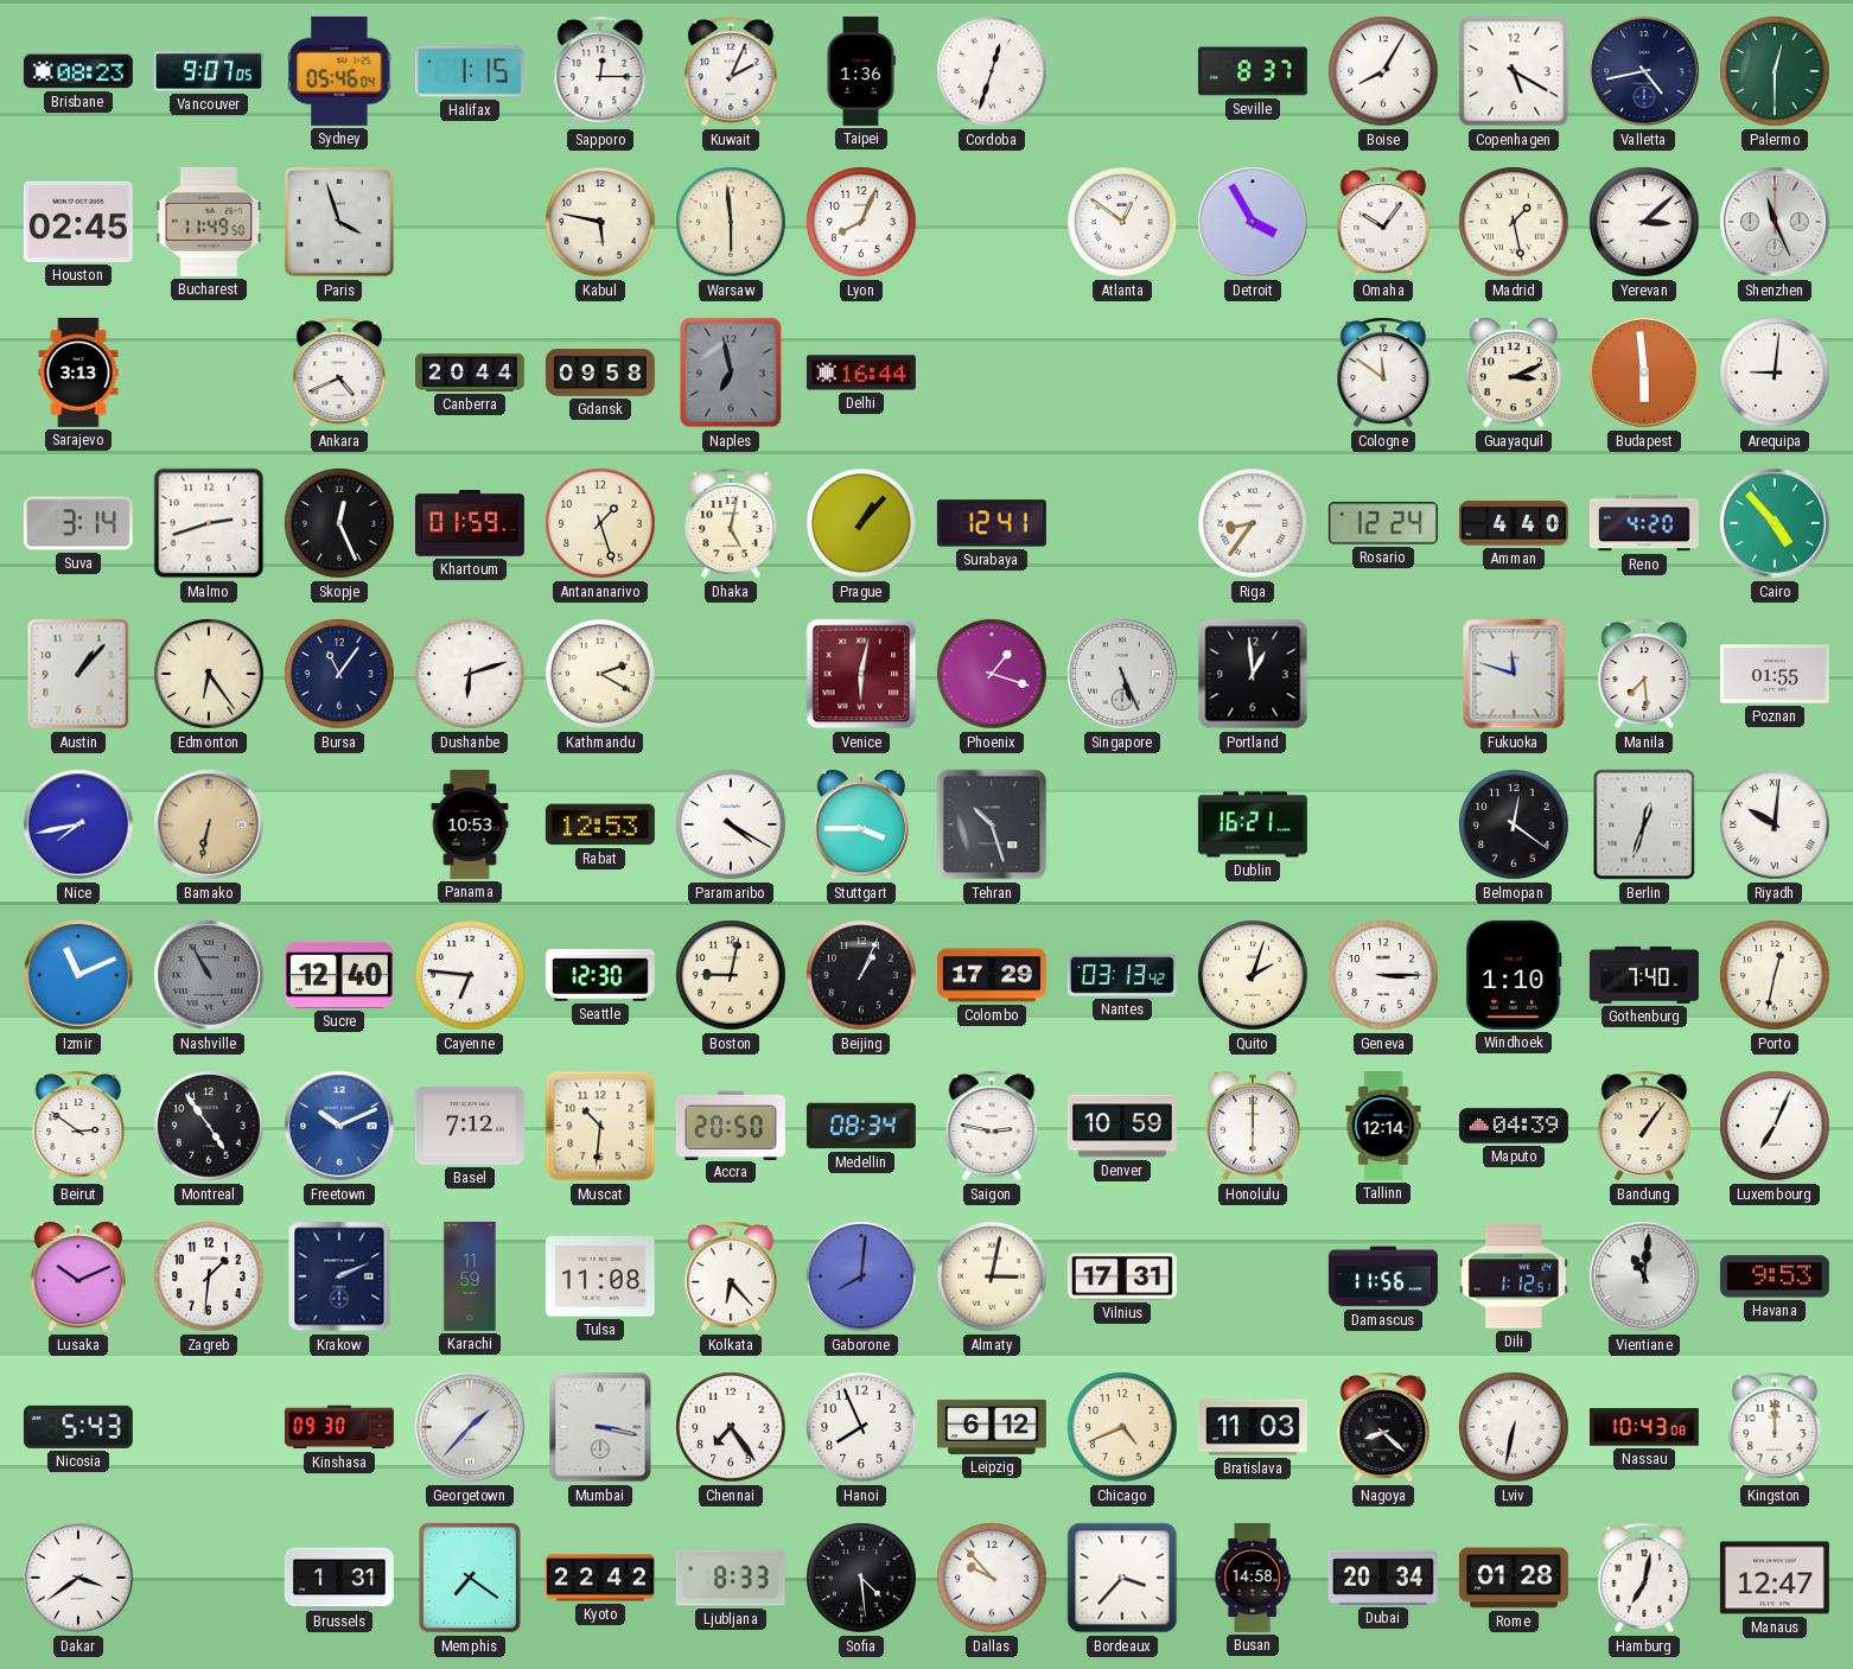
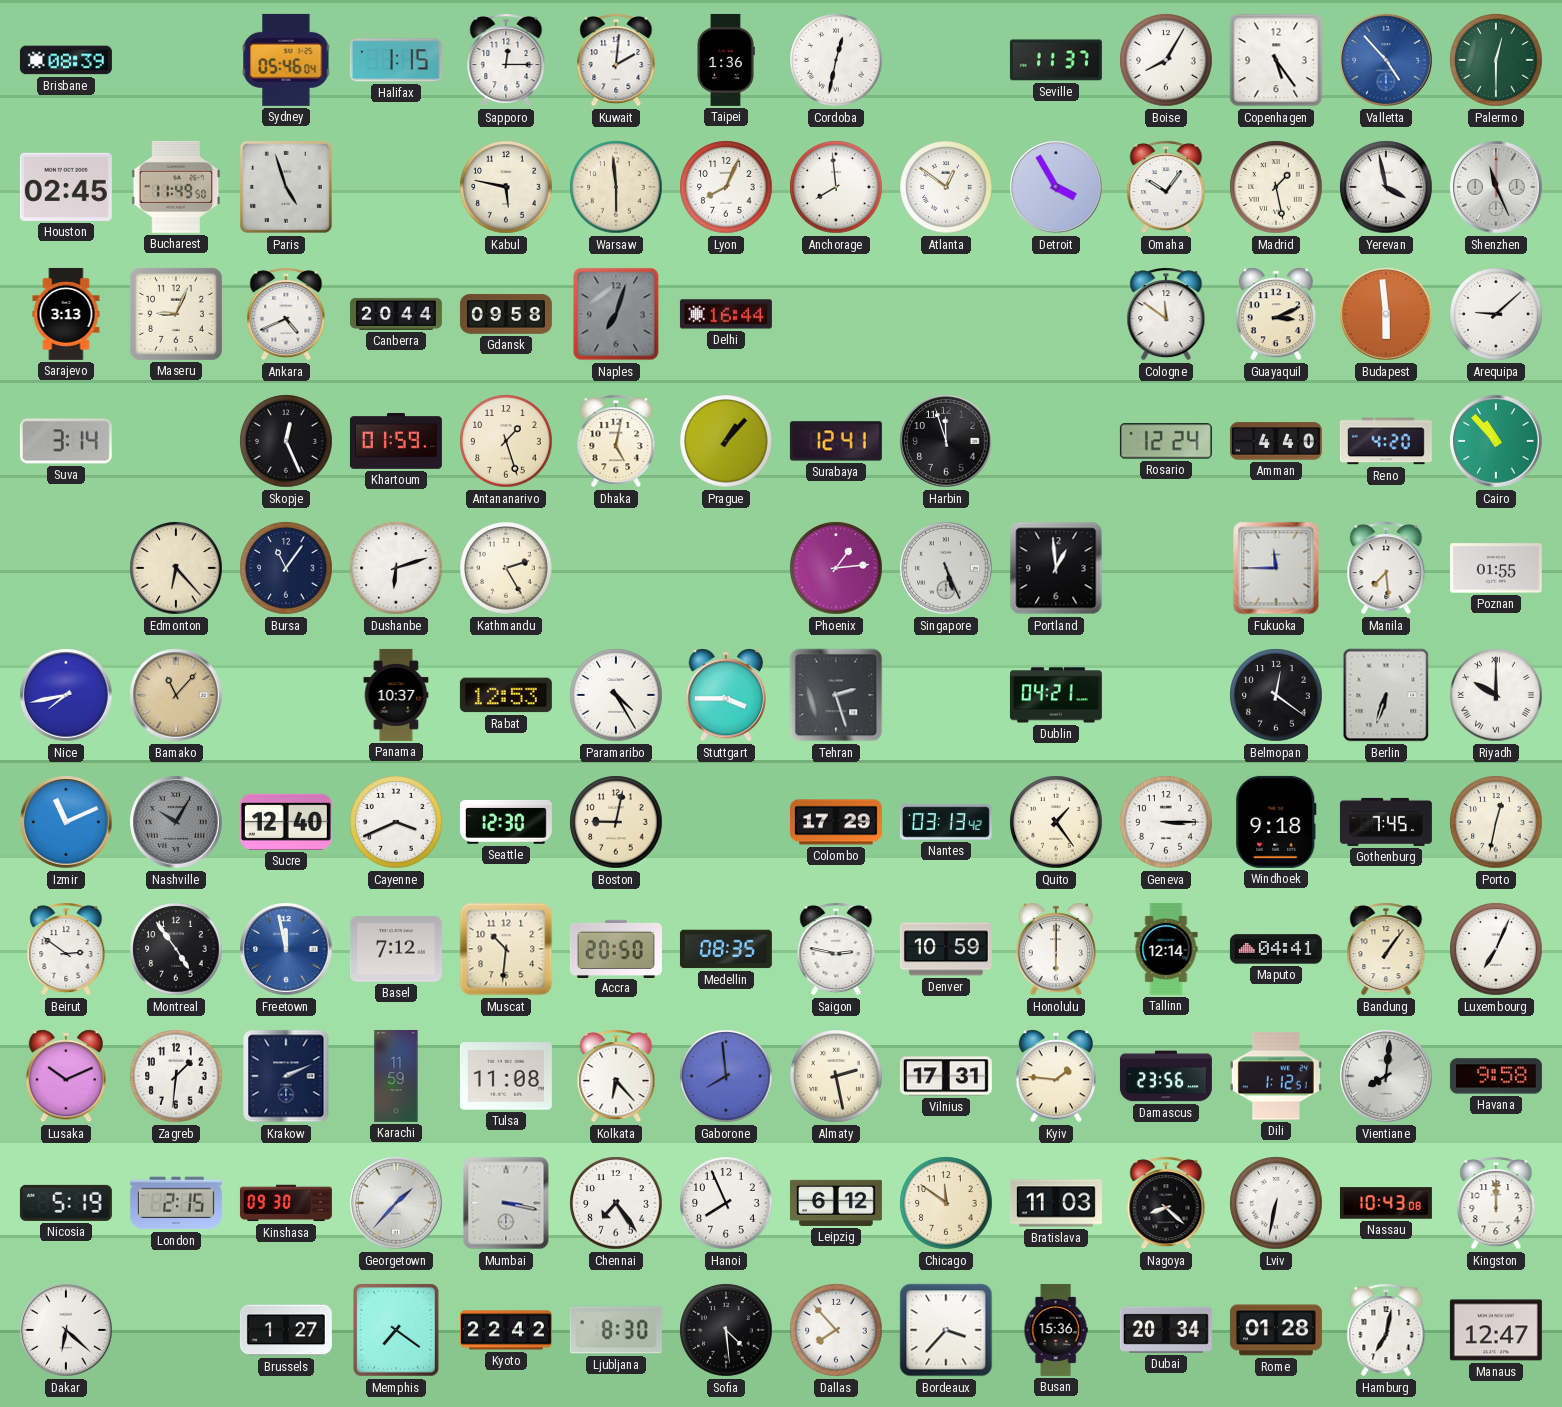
Brisbane: 08:23 -> 08:39 (66, 60)
Vancouver: 9:07 -> none (209, 71)
Kuwait: 2:04 -> 2:01 (616, 60)
Cordoba: 12:33 -> 12:32 (836, 60)
Seville: 8:37 -> 11:37 (1056, 60)
Copenhagen: 5:20 -> 5:24 (1276, 60)
Valletta: 4:43 -> 4:53 (1386, 60)
Valletta dial: navy -> blue (1386, 60)
Paris: 3:57 -> 4:57 (286, 187)
Anchorage: none -> 7:59 (836, 187)
Yerevan: 3:08 -> 3:58 (1386, 187)
Maseru: none -> 9:04 (176, 314)
Naples: 6:58 -> 7:03 (616, 314)
Arequipa: 9:01 -> 9:08 (1496, 314)
Malmo: 2:42 -> none (209, 523)
Harbin: none -> 11:57 (946, 441)
Riga: 8:36 -> none (1253, 523)
Cairo: 4:53 -> 10:53 (1496, 441)
Austin: 1:07 -> none (78, 674)
Edmonton: 6:24 -> 6:23 (176, 568)
Kathmandu: 2:20 -> 2:25 (506, 568)
Venice: 6:02 -> none (861, 674)
Phoenix: 1:18 -> 1:14 (836, 568)
Fukuoka: 11:48 -> 11:45 (1276, 568)
Bamako: 6:32 -> 11:07 (176, 695)
Panama: 10:53 -> 10:37 (396, 695)
Paramaribo: 4:20 -> 4:25 (616, 695)
Tehran: 10:27 -> 2:27 (836, 695)
Dublin: 16:21 -> 04:21 (1056, 695)
Berlin: 12:33 -> 6:33 (1386, 695)
Riyadh: 10:01 -> 10:00 (1496, 695)
Nashville: 10:55 -> 10:05 (176, 822)
Cayenne: 6:46 -> 3:41 (396, 822)
Beijing: 1:04 -> none (861, 975)
Quito: 2:03 -> 1:24 (1056, 822)
Windhoek: 1:10 -> 9:18 (1276, 822)
Gothenburg: 7:40 -> 7:45 (1386, 822)
Freetown: 10:11 -> 11:58 (286, 949)
Medellin: 08:34 -> 08:35 (726, 949)
Maputo: 04:39 -> 04:41 (1276, 949)
Gaborone: 8:01 -> 7:59 (726, 1076)
Almaty: 3:02 -> 2:28 (836, 1076)
Kyiv: none -> 1:46 (1055, 1076)
Damascus: 11:56 -> 23:56 (1166, 1076)
Vientiane: 11:01 -> 8:01 (1386, 1076)
Havana: 9:53 -> 9:58 (1496, 1076)
Nicosia: 5:43 -> 5:19 (66, 1203)
London: none -> 2:15 (176, 1203)
Chicago: 4:41 -> 11:51 (946, 1203)
Dakar: 3:39 -> 6:22 (66, 1330)
Brussels: 1:31 -> 1:27 (286, 1330)
Ljubljana: 8:33 -> 8:30 (616, 1330)
Dallas: 9:53 -> 7:53 (836, 1330)
Busan: 14:58 -> 15:36 (1056, 1330)
